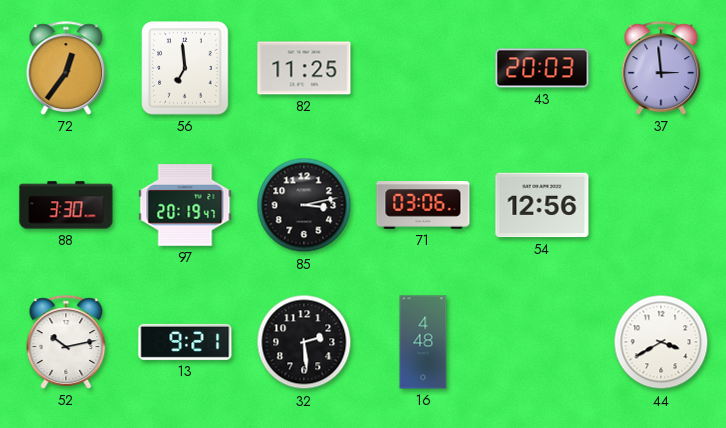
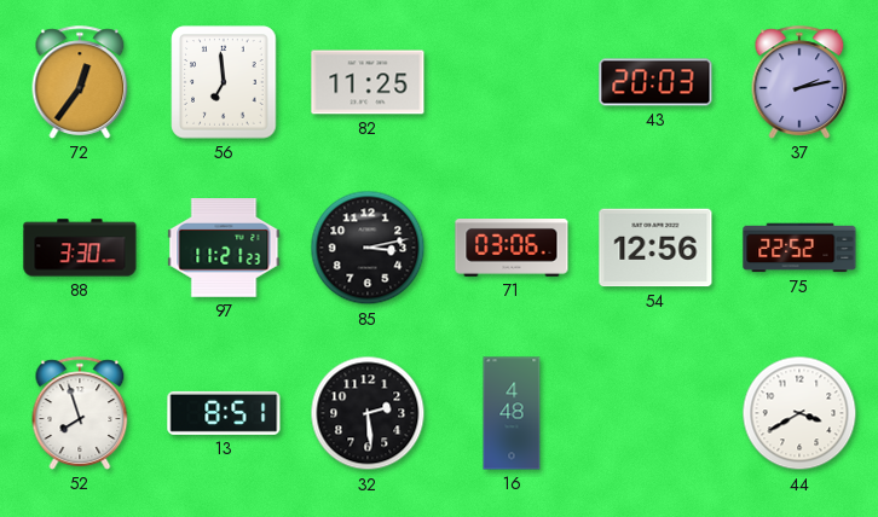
37: 2:59 -> 2:13 (799, 82)
97: 20:19 -> 11:21 (224, 248)
75: none -> 22:52 (799, 248)
52: 10:13 -> 7:57 (80, 413)
13: 9:21 -> 8:51 (224, 413)
